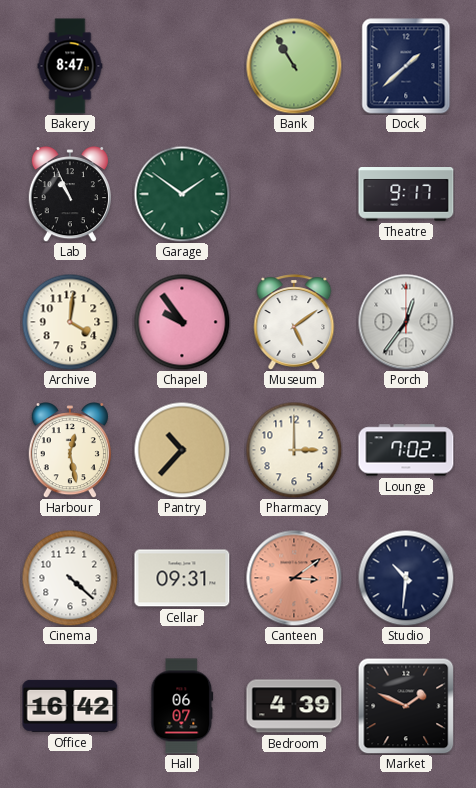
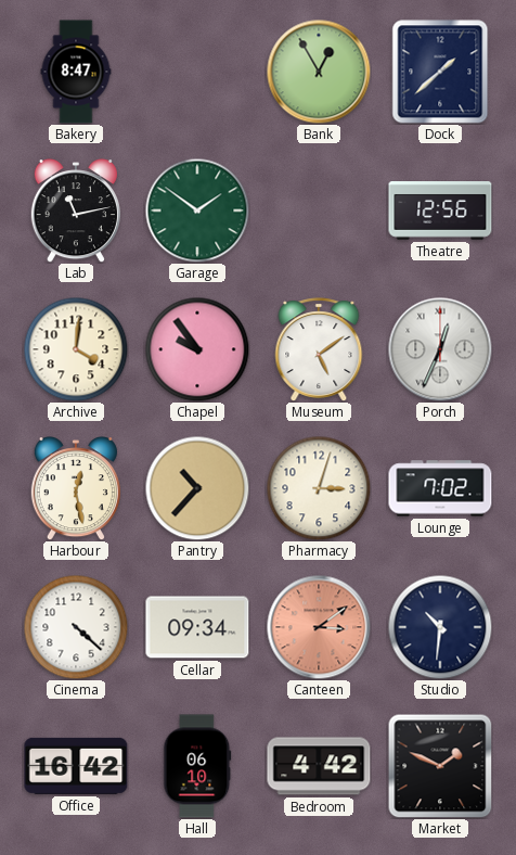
Bank: 10:55 -> 12:55 (319, 72)
Lab: 10:56 -> 11:13 (76, 210)
Theatre: 9:17 -> 12:56 (440, 212)
Porch: 12:36 -> 12:34 (440, 349)
Pharmacy: 3:00 -> 3:03 (319, 488)
Cellar: 09:31 -> 09:34 (197, 627)
Hall: 06:07 -> 06:10 (197, 766)
Bedroom: 4:39 -> 4:42 (319, 766)
